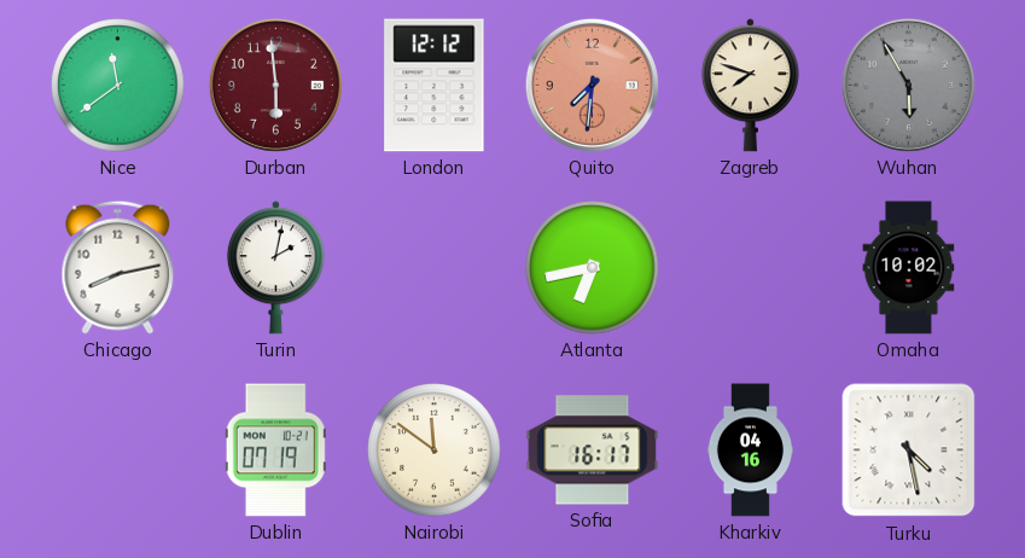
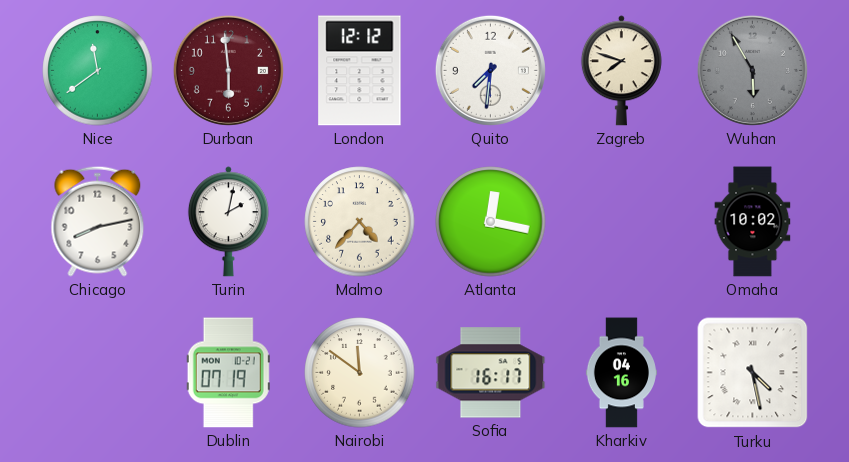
Quito dial: salmon -> white (490, 70)
Malmo: none -> 4:37 (360, 222)
Atlanta: 6:43 -> 12:17 (491, 222)
